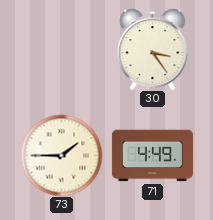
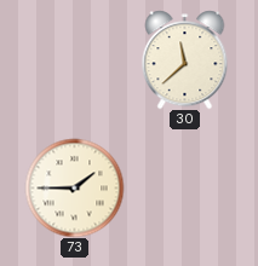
30: 3:24 -> 11:38 (185, 59)
71: 4:49 -> none (152, 156)
